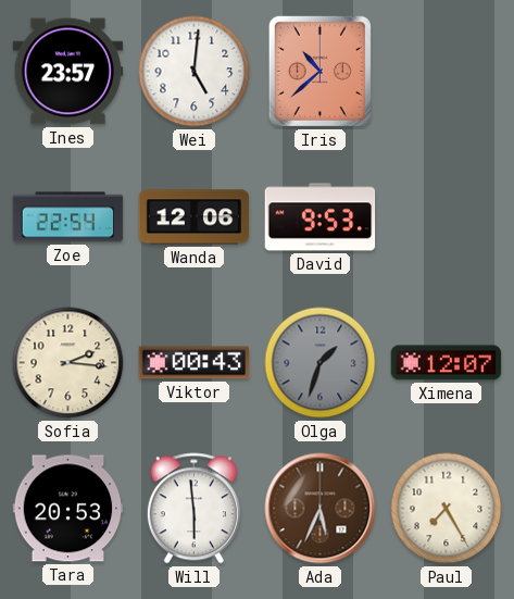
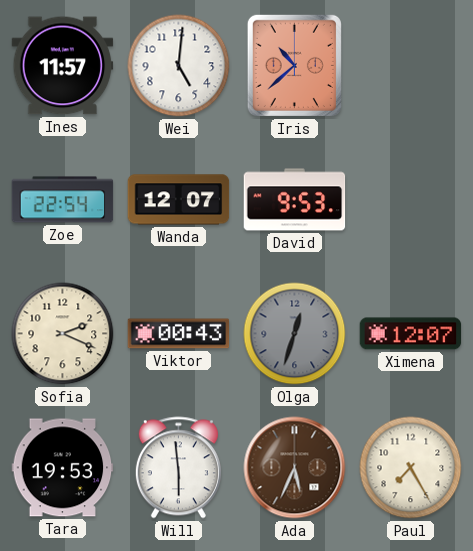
Ines: 23:57 -> 11:57 (63, 66)
Wanda: 12:06 -> 12:07 (179, 200)
Sofia: 2:16 -> 2:19 (63, 334)
Olga: 1:33 -> 12:33 (295, 334)
Tara: 20:53 -> 19:53 (63, 468)
